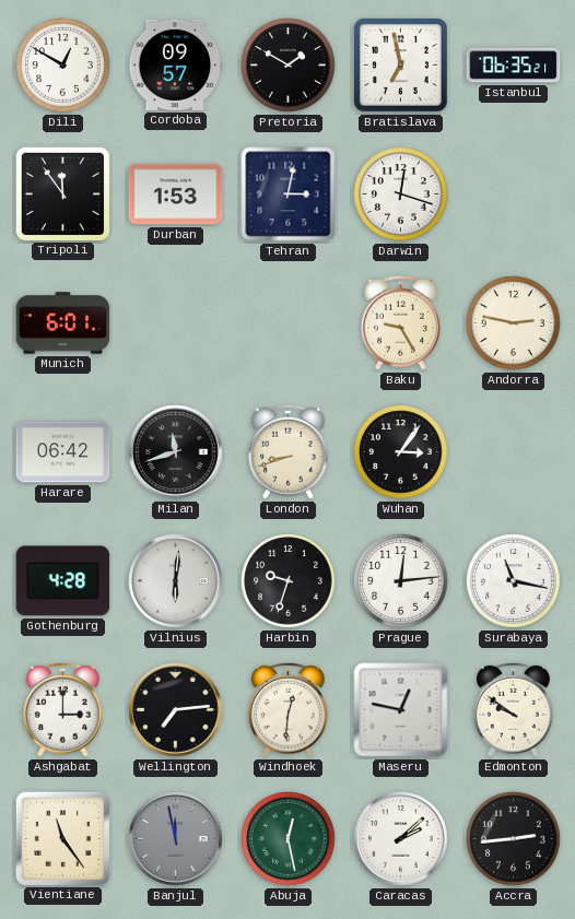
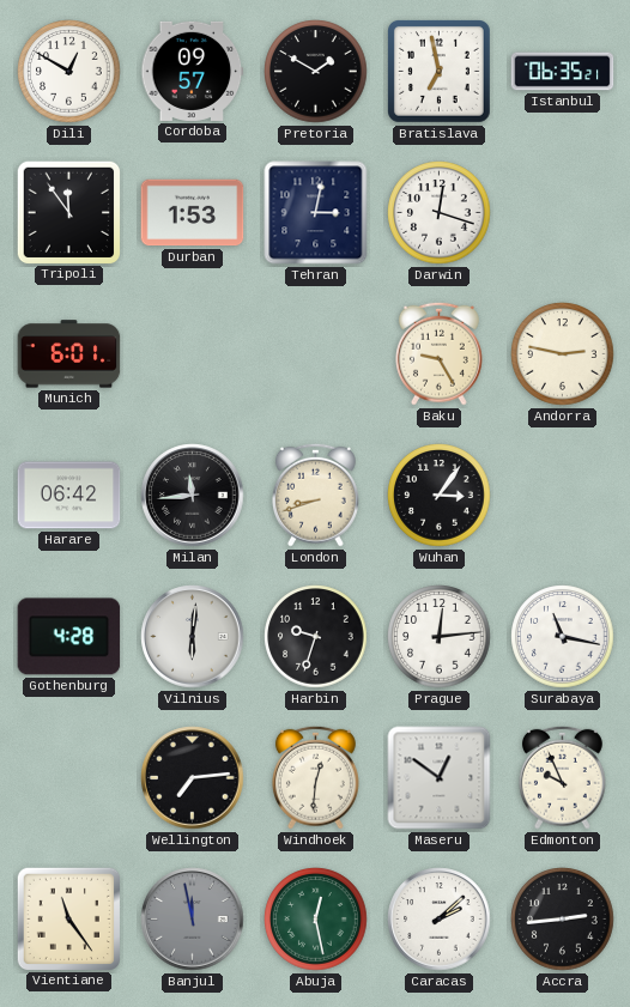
Milan: 11:42 -> 11:44 (193, 496)
Ashgabat: 3:00 -> none (62, 709)
Maseru: 12:47 -> 12:51 (440, 778)
Edmonton: 9:51 -> 9:56 (562, 777)
